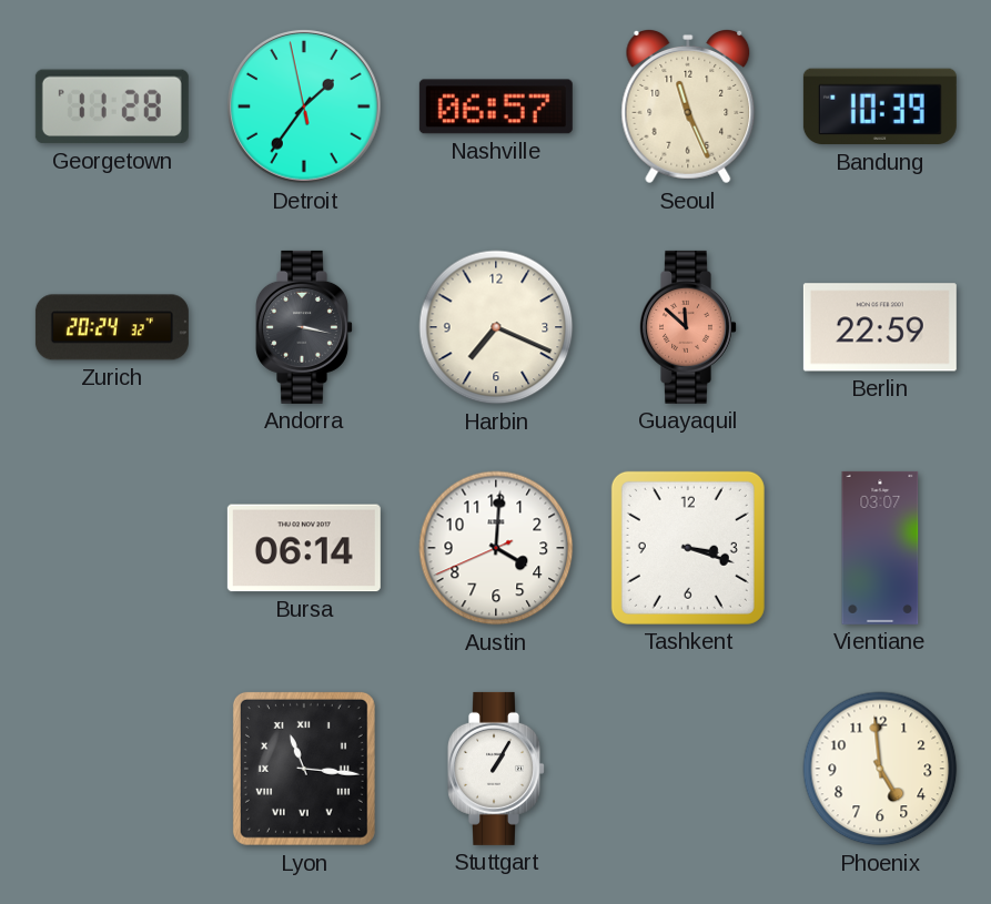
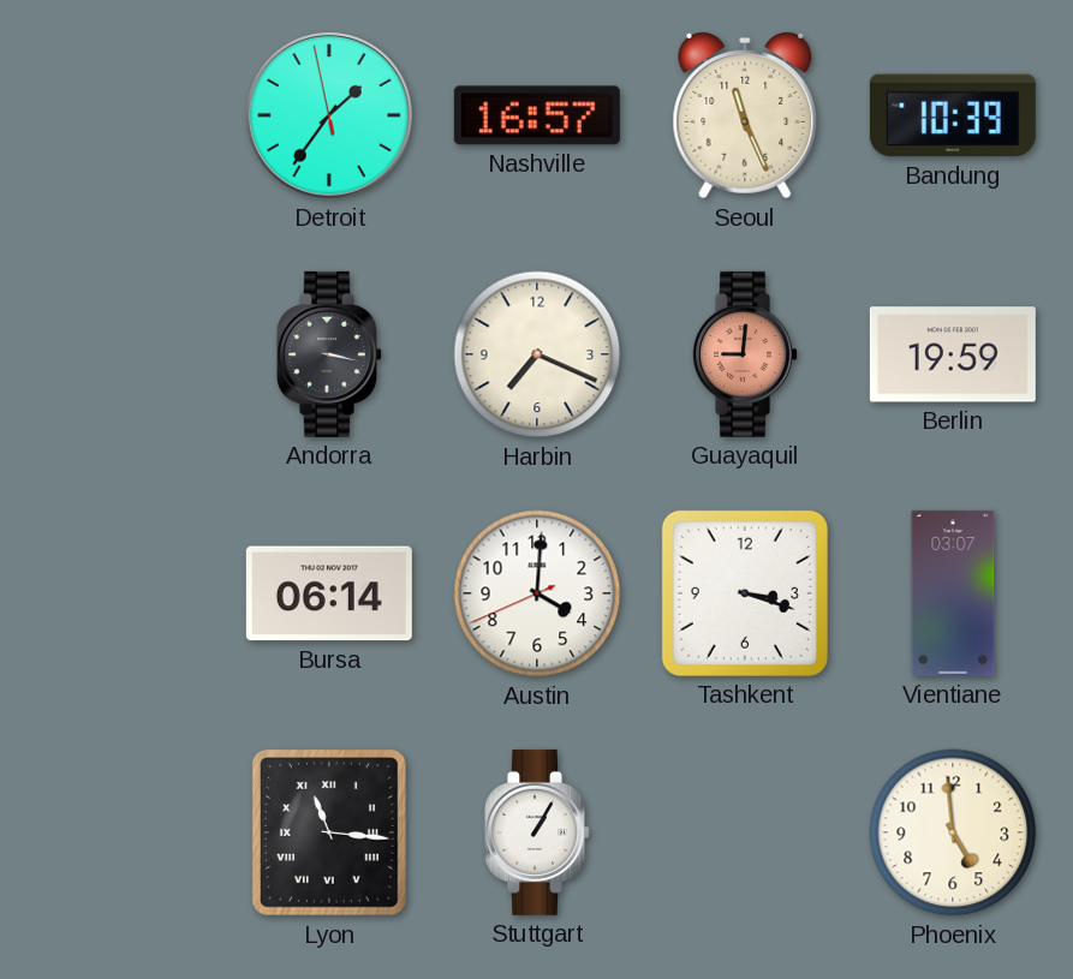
Georgetown: 11:28 -> none (112, 106)
Nashville: 06:57 -> 16:57 (537, 115)
Zurich: 20:24 -> none (112, 327)
Guayaquil: 11:52 -> 9:01 (746, 354)
Berlin: 22:59 -> 19:59 (953, 354)
